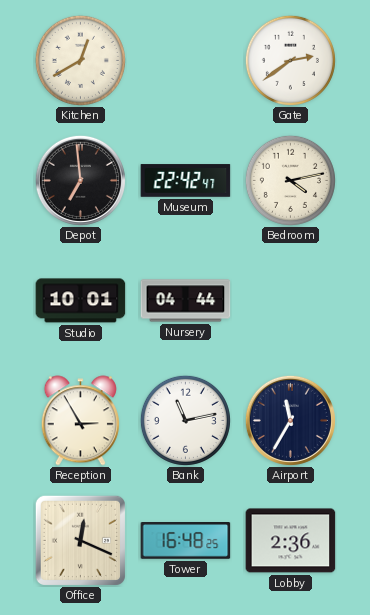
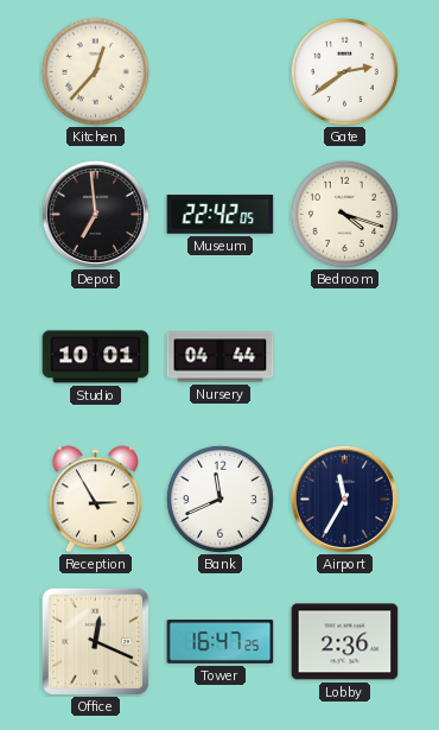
Kitchen: 12:40 -> 12:37 (95, 71)
Museum: 22:42:47 -> 22:42:05 (221, 215)
Bedroom: 4:13 -> 4:18 (344, 214)
Bank: 11:13 -> 11:41 (220, 499)
Tower: 16:48 -> 16:47 (221, 642)
